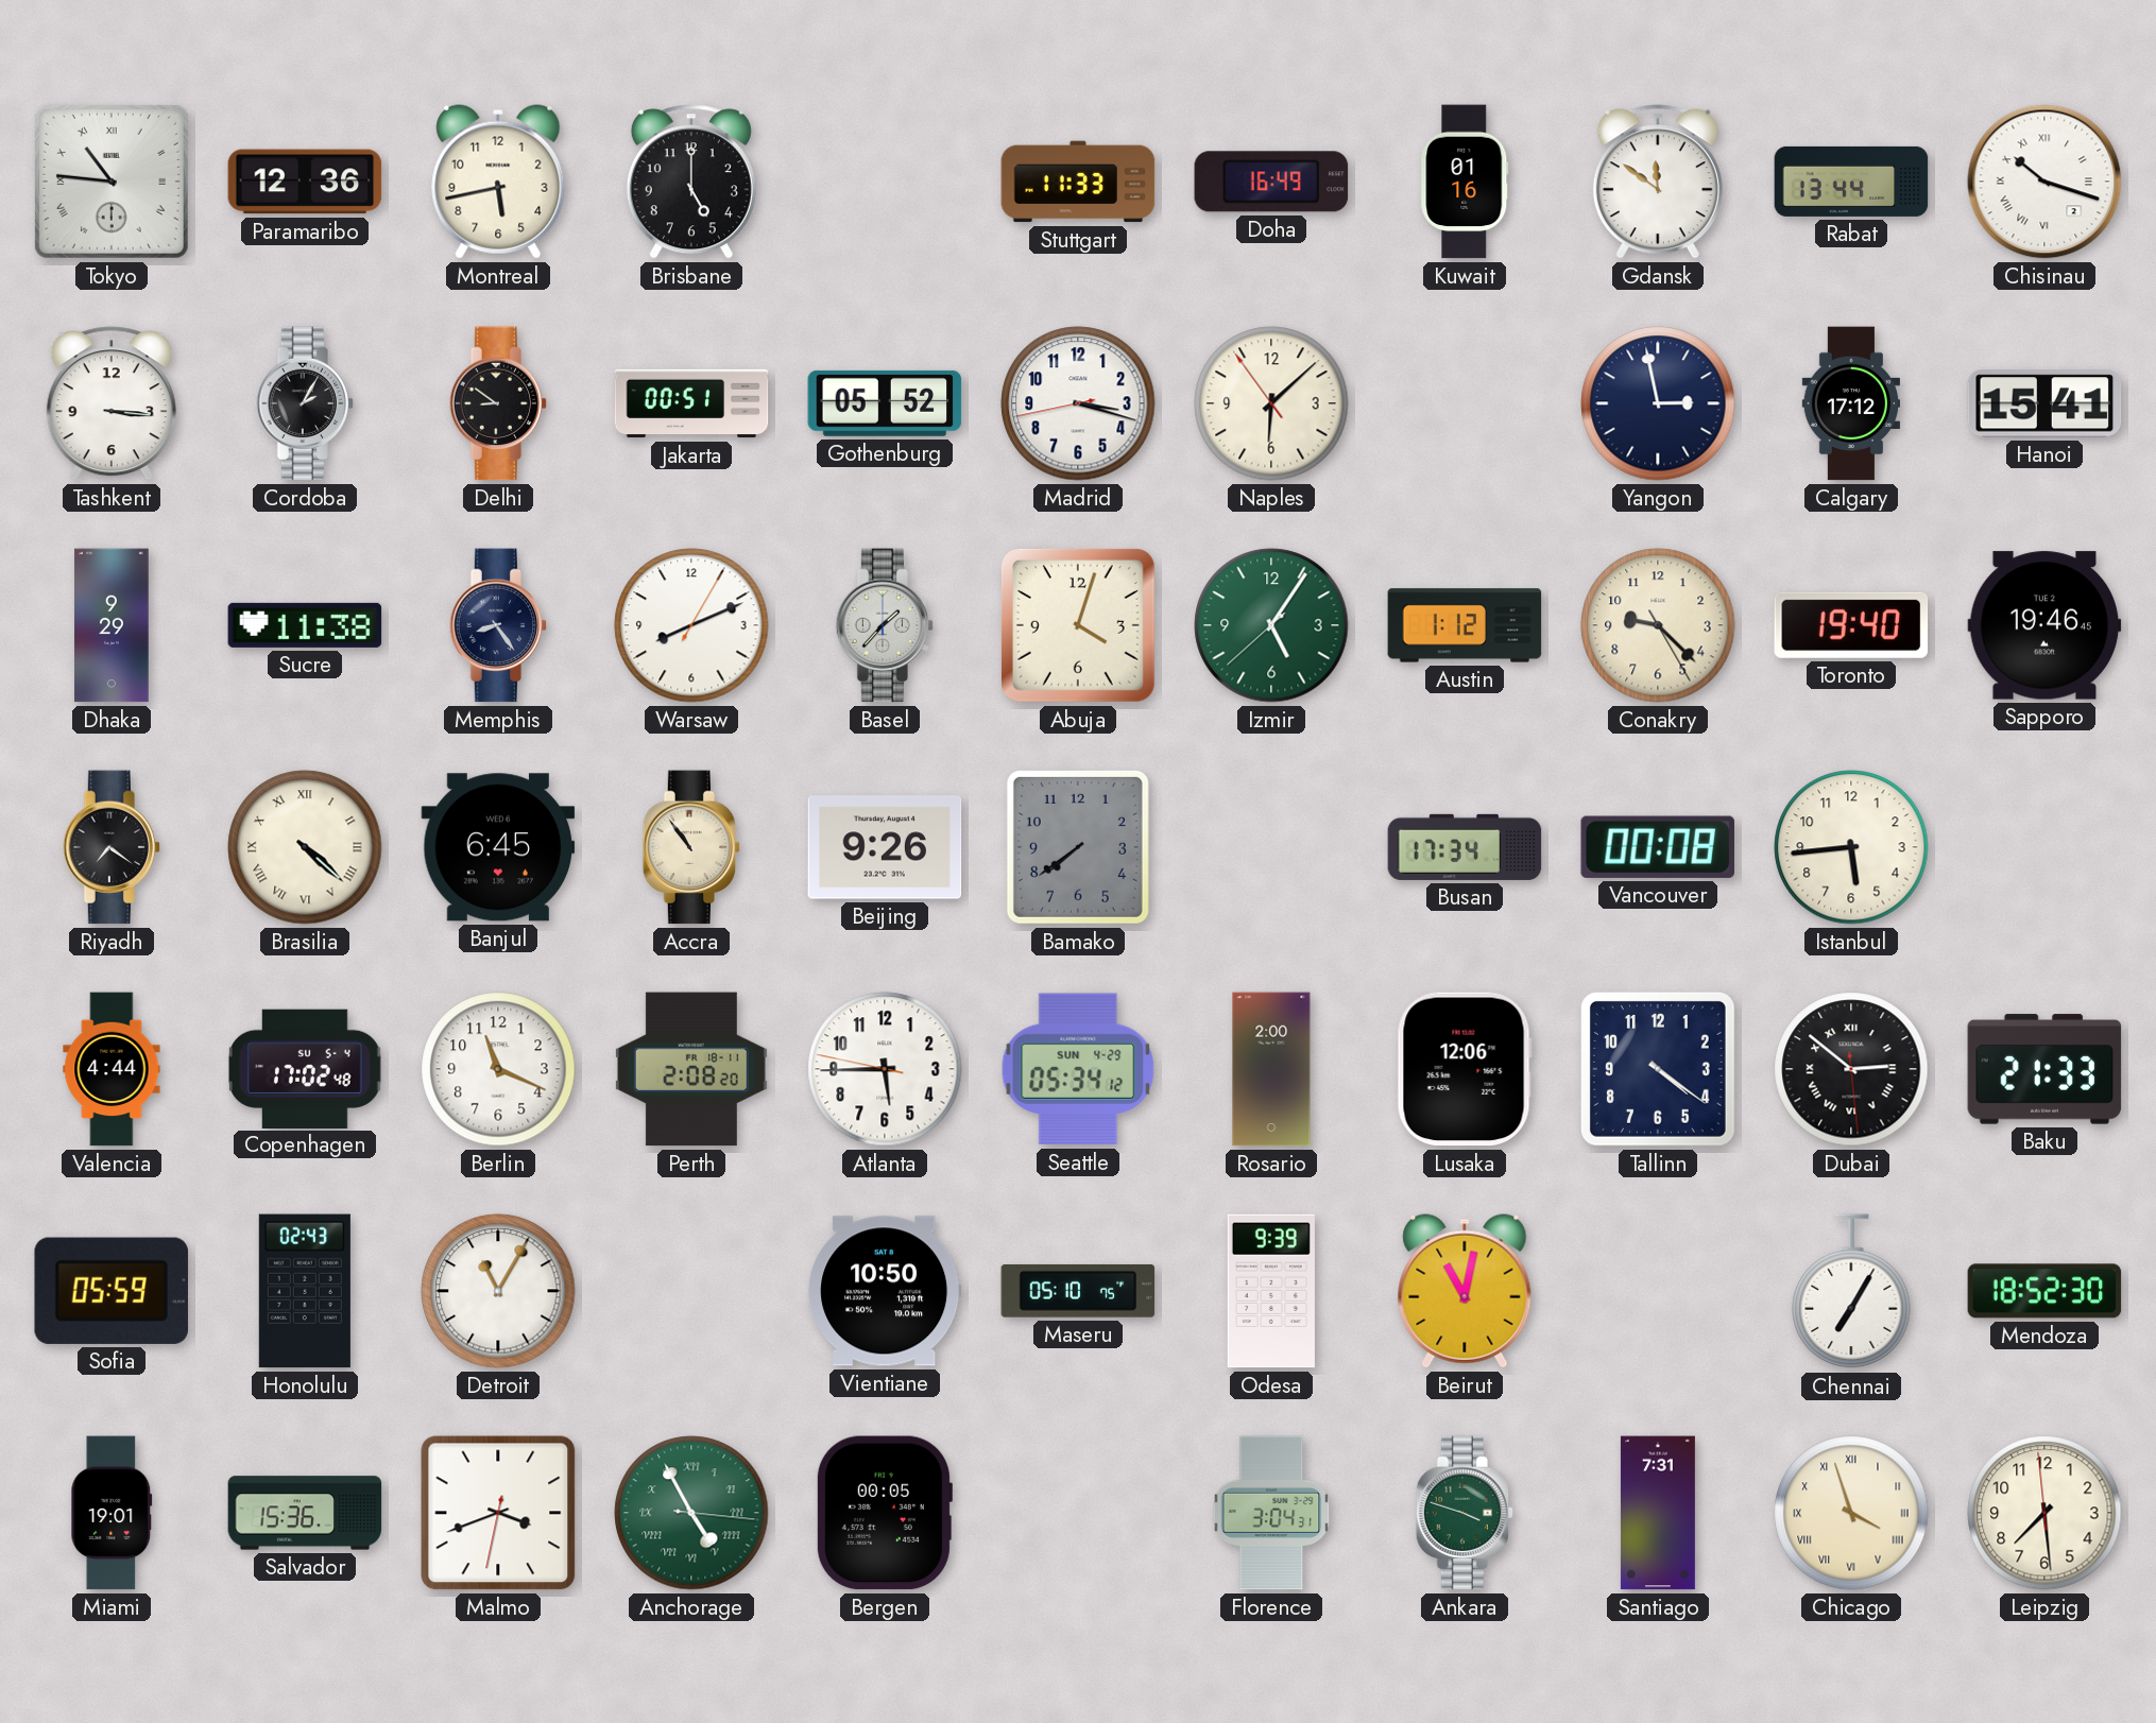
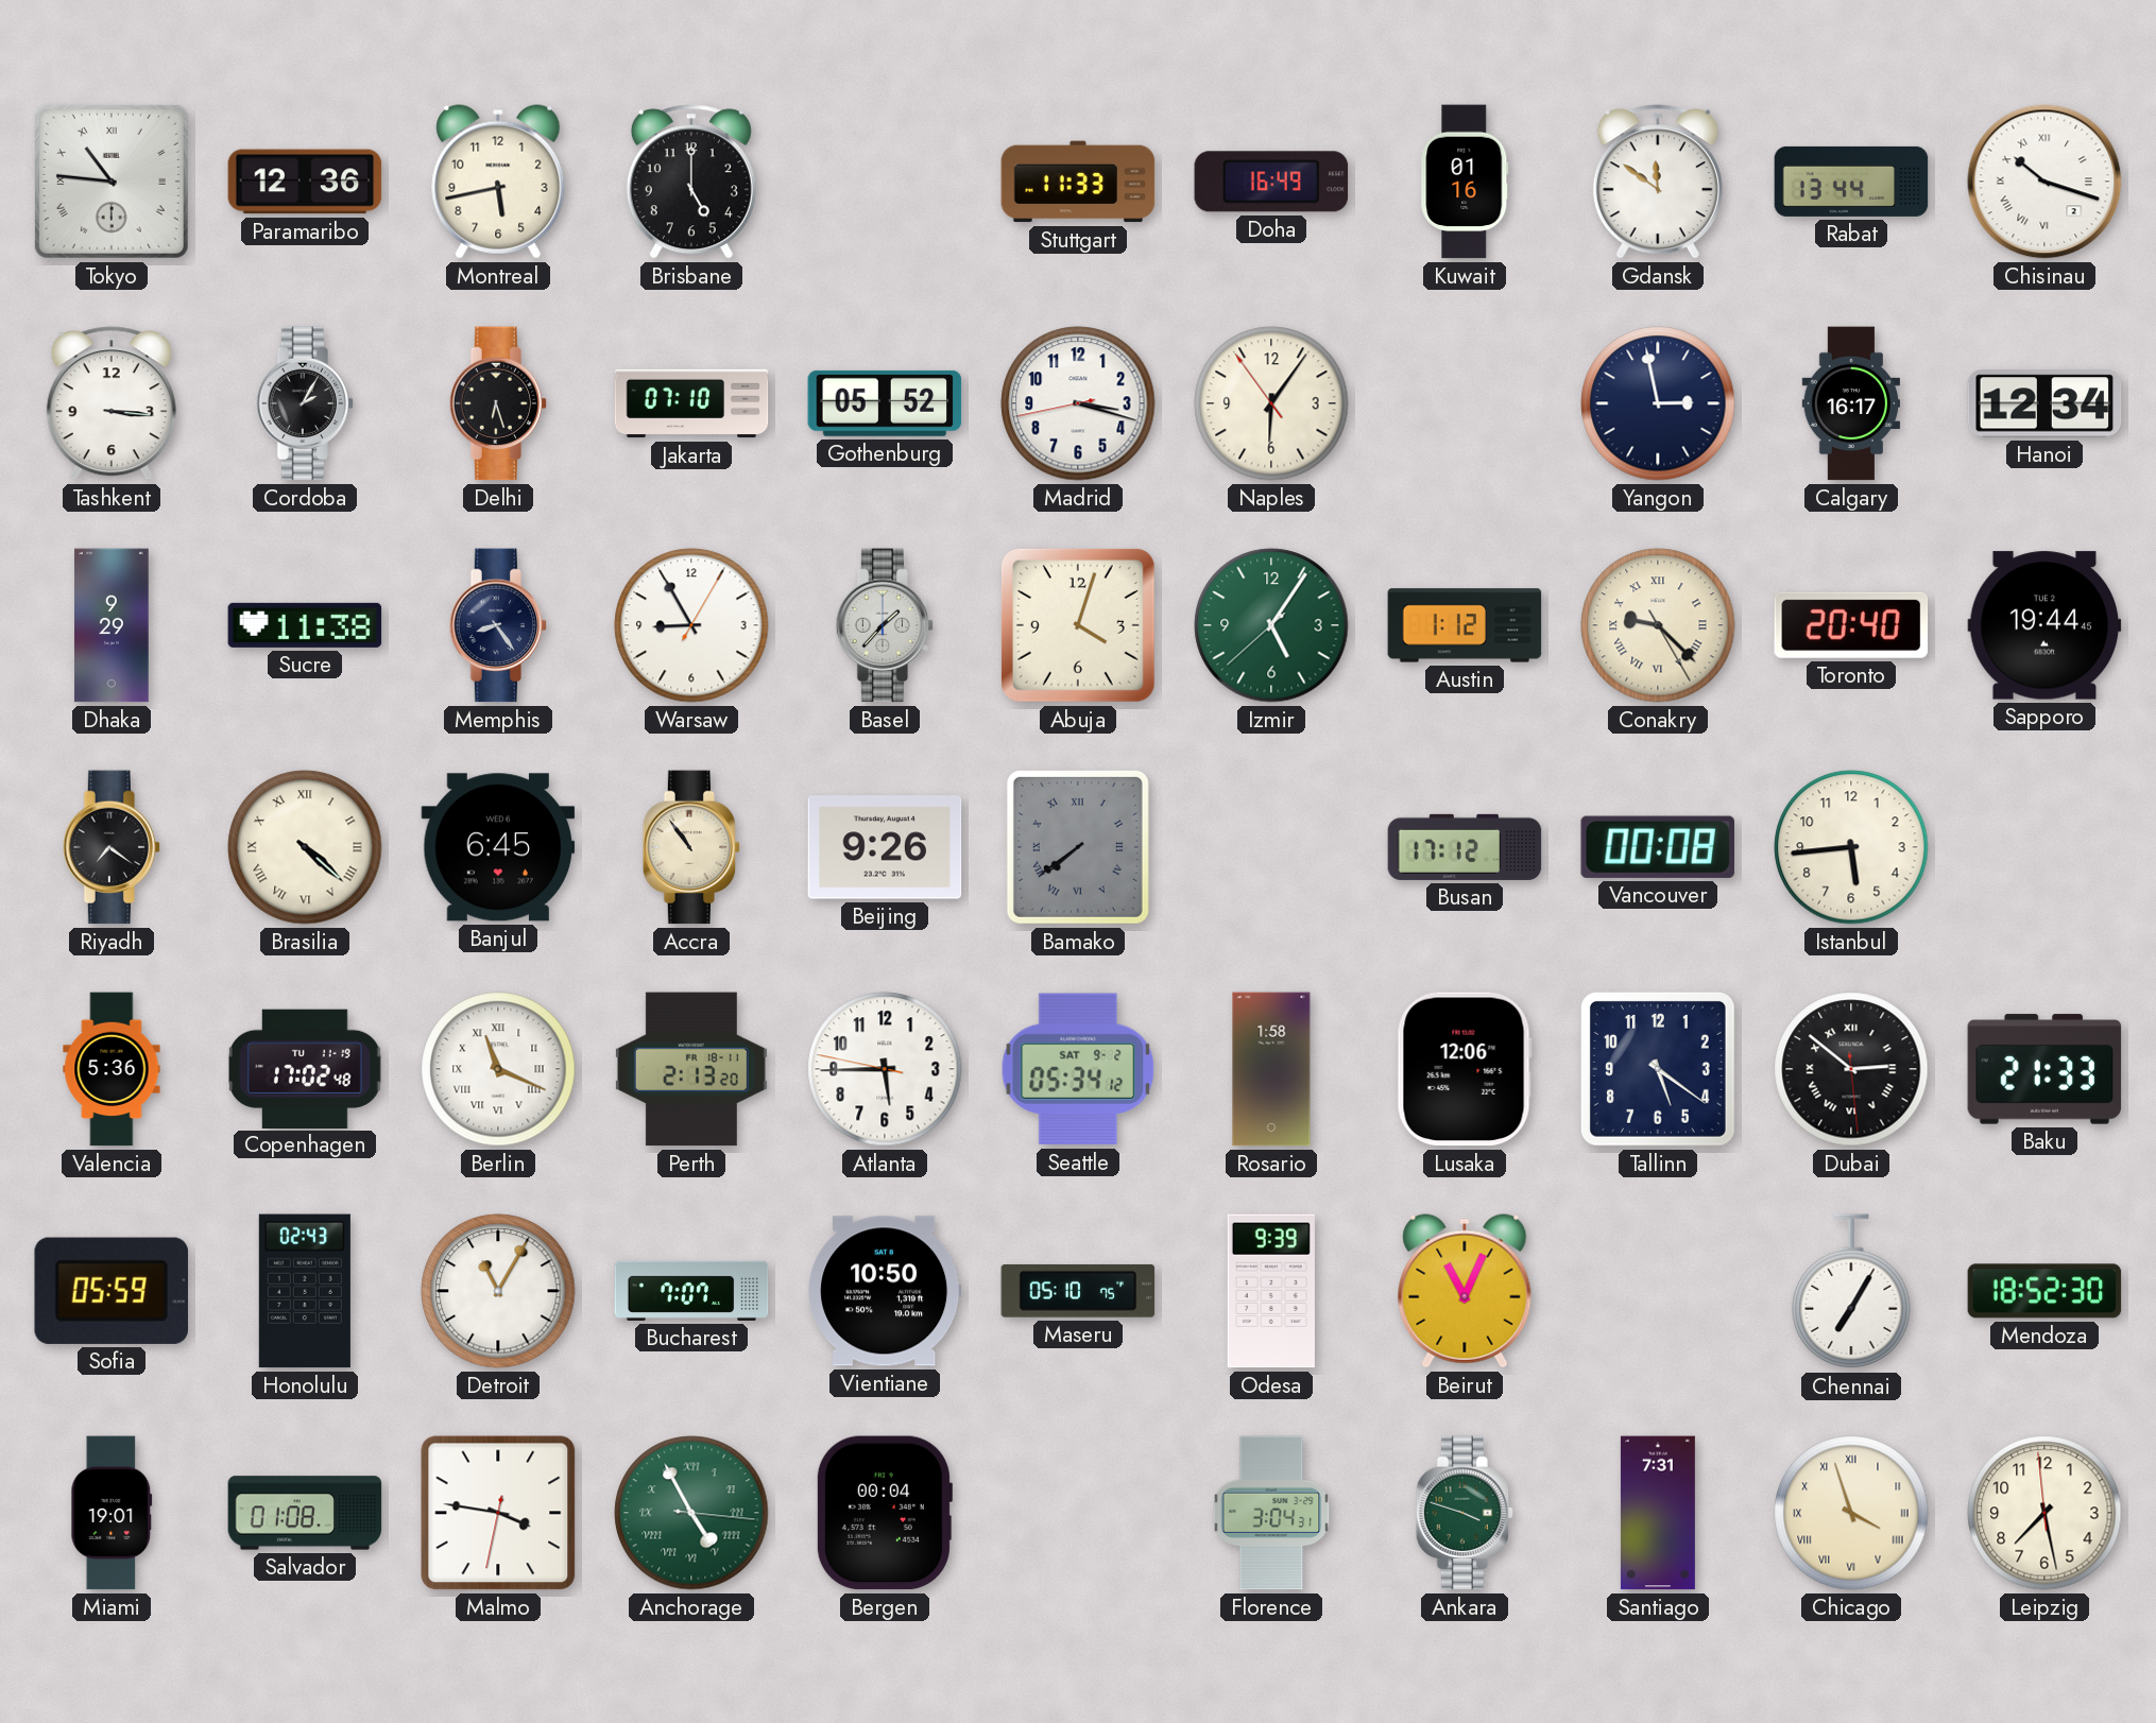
Delhi: 8:51 -> 6:27 (498, 403)
Jakarta: 00:51 -> 07:10 (691, 403)
Naples: 6:07 -> 6:05 (1271, 403)
Calgary: 17:12 -> 16:17 (1850, 403)
Hanoi: 15:41 -> 12:34 (2044, 403)
Warsaw: 8:11 -> 8:55 (691, 625)
Conakry numerals: Arabic -> Roman (1658, 625)
Toronto: 19:40 -> 20:40 (1851, 625)
Sapporo: 19:46 -> 19:44 (2044, 625)
Bamako numerals: Arabic -> Roman (1078, 847)
Busan: 17:34 -> 17:12 (1465, 847)
Valencia: 4:44 -> 5:36 (112, 1069)
Copenhagen date: SU 5-4 -> TU 11-19 (305, 1068)
Berlin numerals: Arabic -> Roman (498, 1069)
Perth: 2:08 -> 2:13 (691, 1069)
Seattle date: SUN 4-29 -> SAT 9-2 (1078, 1069)
Rosario: 2:00 -> 1:58 (1271, 1069)
Tallinn: 4:21 -> 5:21 (1658, 1069)
Bucharest: none -> 7:07 (691, 1291)
Beirut: 11:02 -> 11:04 (1465, 1291)
Salvador: 15:36 -> 01:08 (305, 1513)
Malmo: 3:41 -> 3:46 (498, 1513)
Bergen: 00:05 -> 00:04 (884, 1513)
Leipzig: 7:28 -> 7:27 (2044, 1513)
